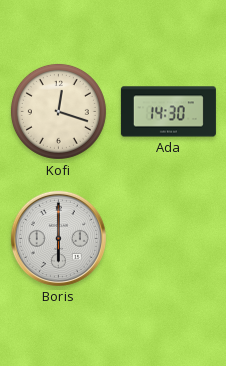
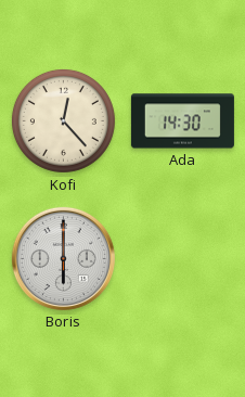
Kofi: 12:18 -> 12:23 (63, 120)
